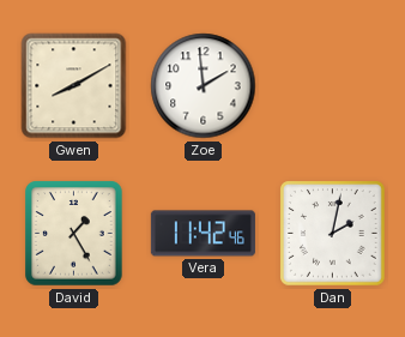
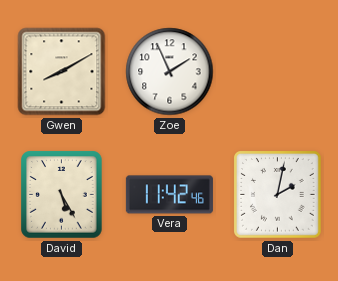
Zoe: 1:59 -> 1:56 (170, 72)
David: 1:25 -> 5:25 (62, 195)
